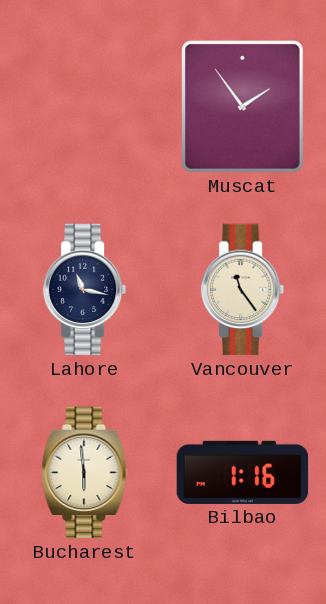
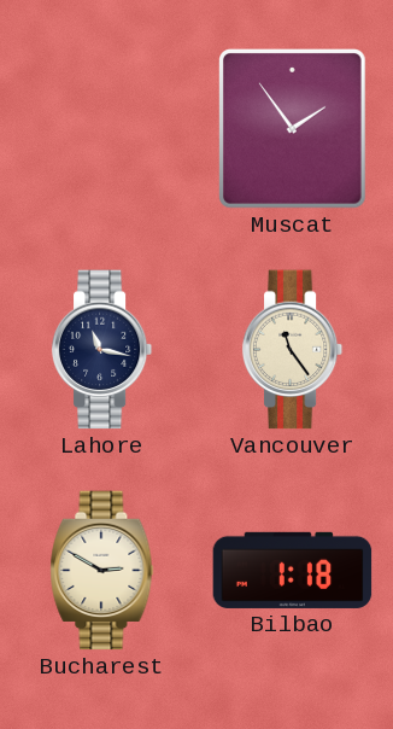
Bucharest: 5:59 -> 2:50 (102, 571)
Bilbao: 1:16 -> 1:18 (293, 570)
